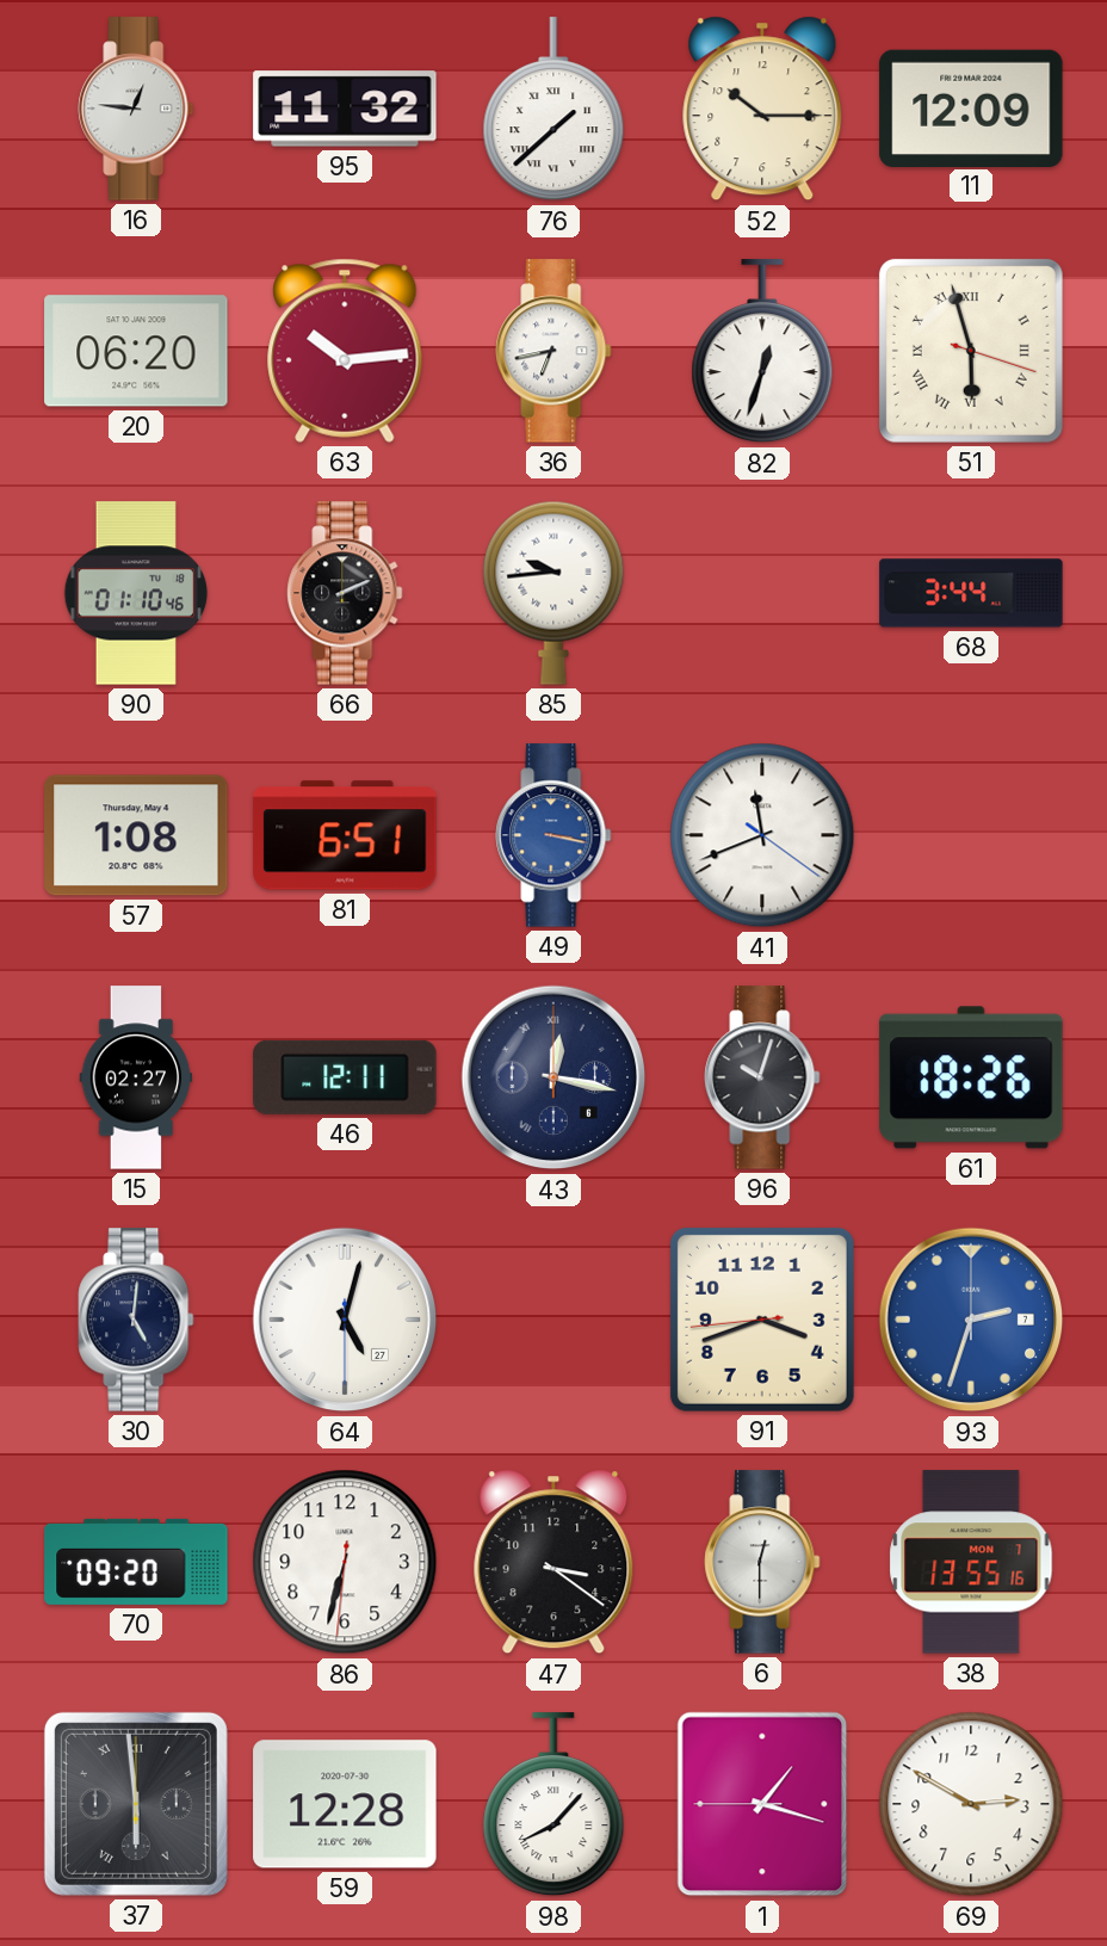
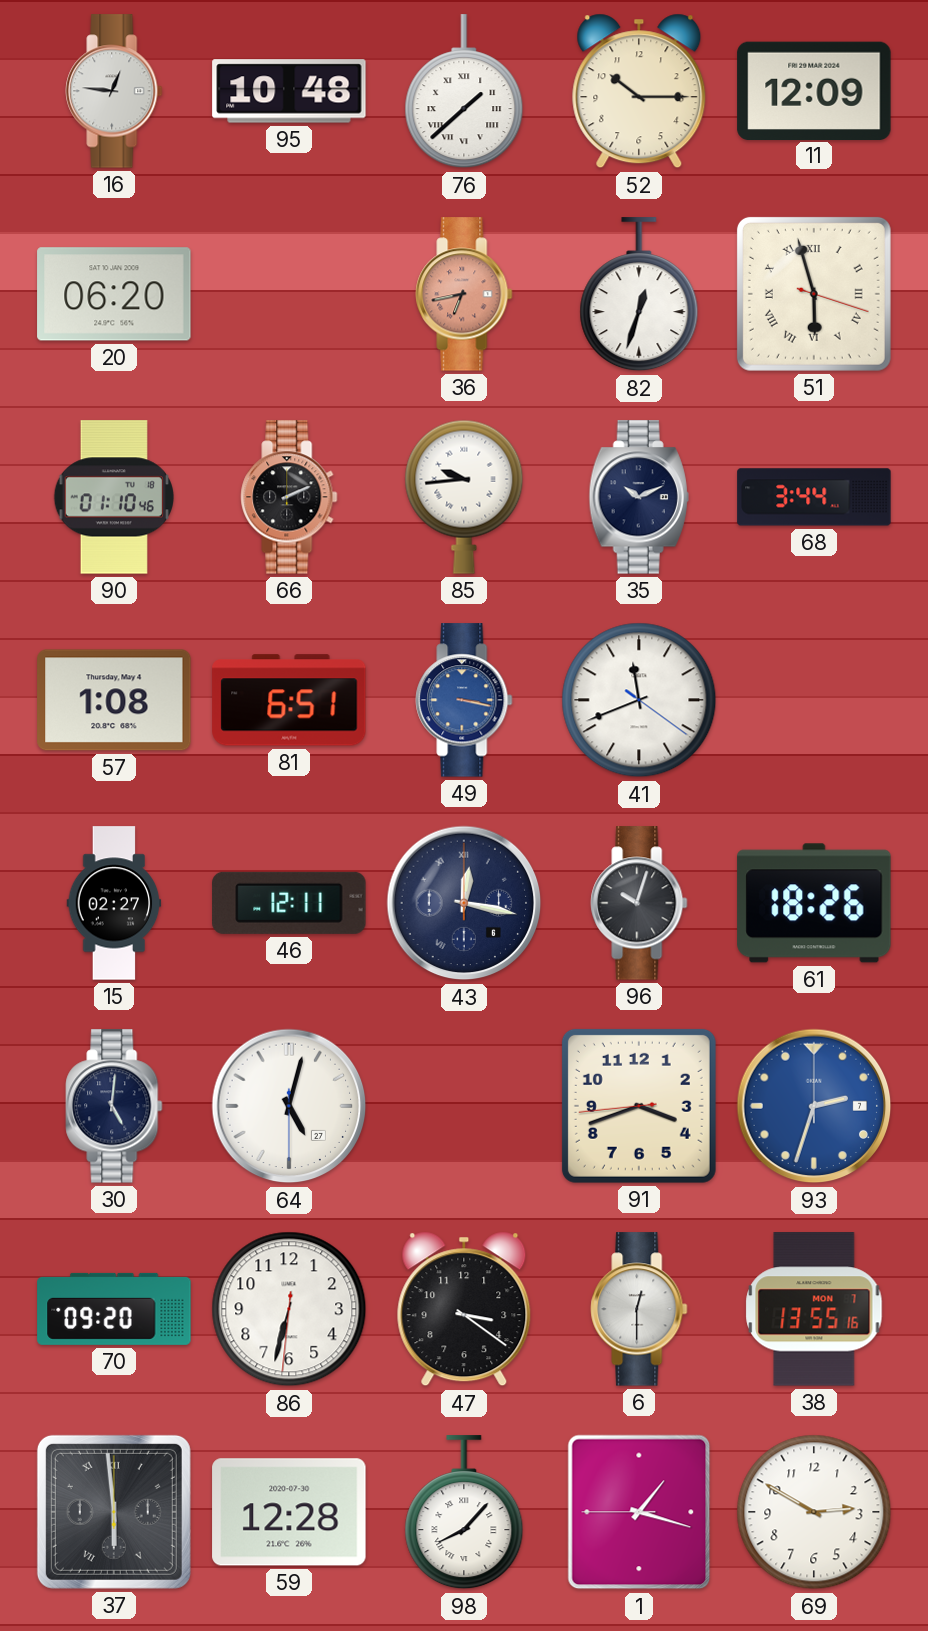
95: 11:32 -> 10:48 (289, 91)
63: 10:14 -> none (345, 351)
36 dial: white -> salmon (464, 294)
35: none -> 10:11 (639, 497)
